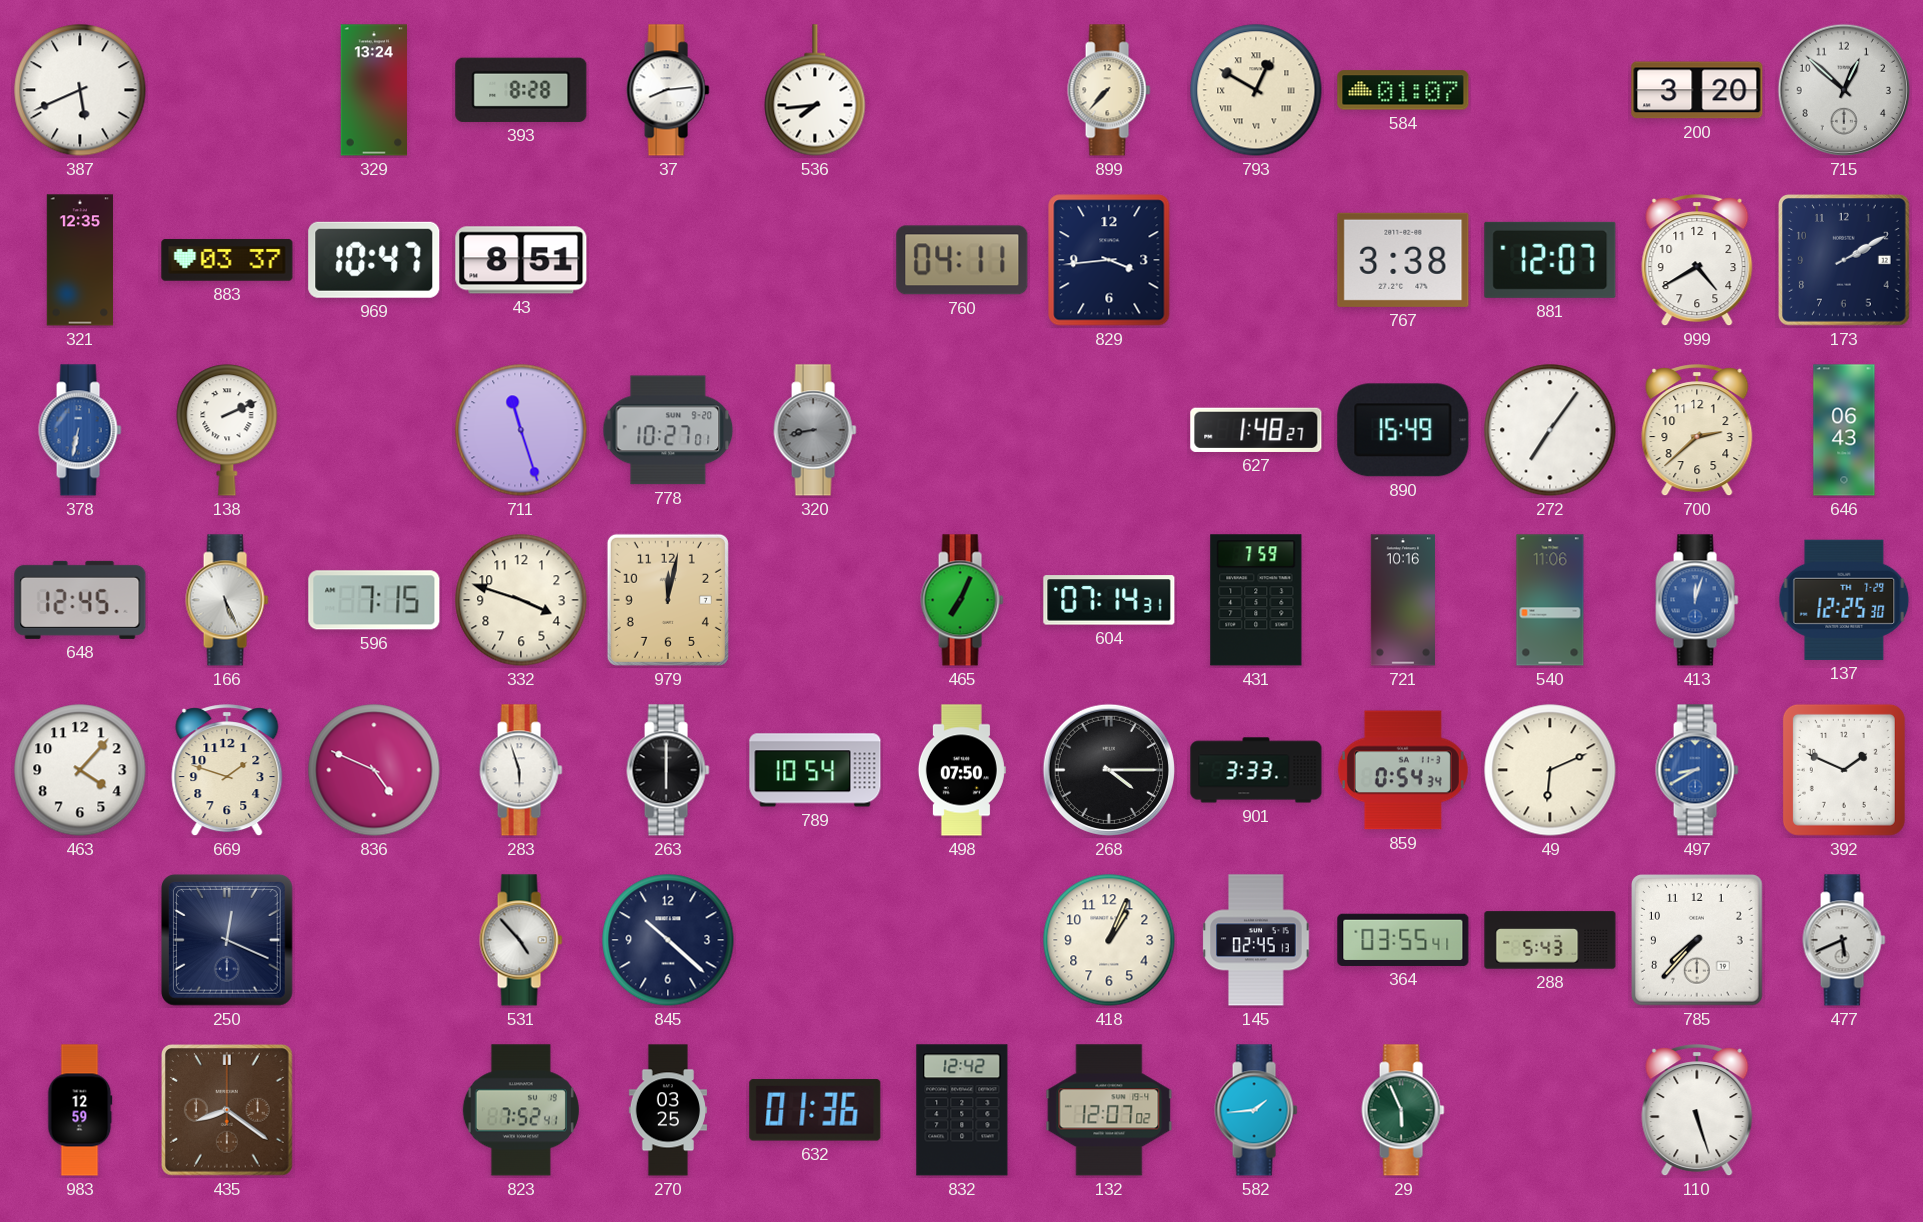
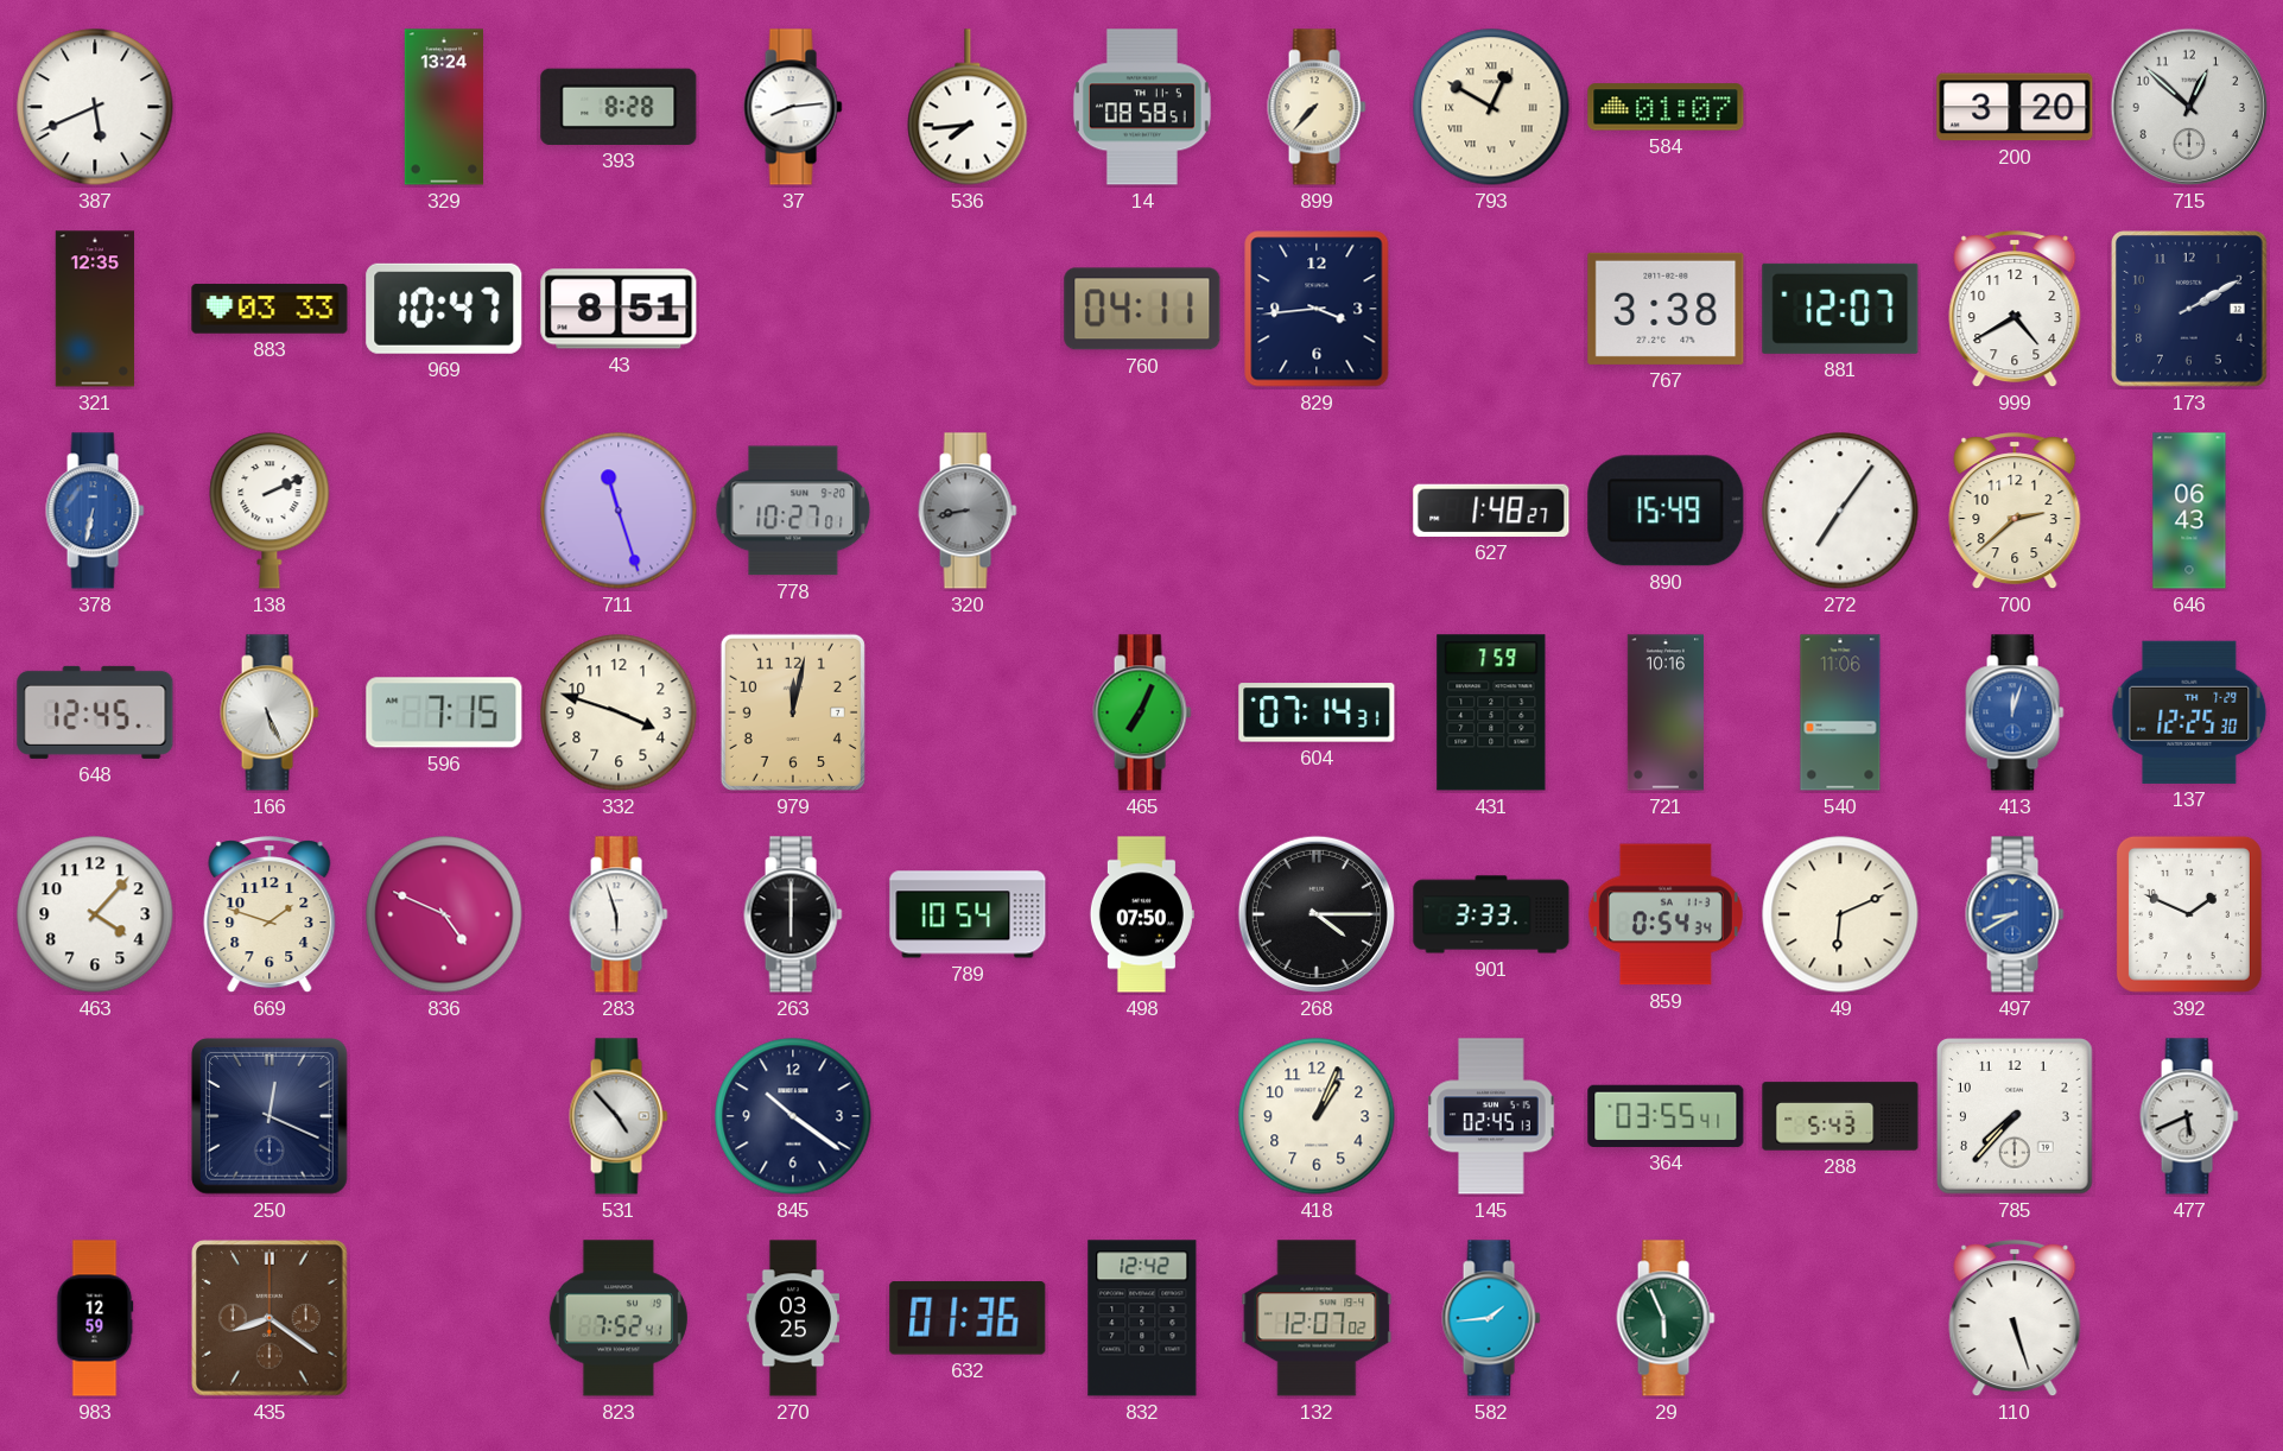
14: none -> 08:58 (1142, 107)
883: 03:37 -> 03:33 (269, 309)
845: 10:22 -> 10:21 (793, 1116)
